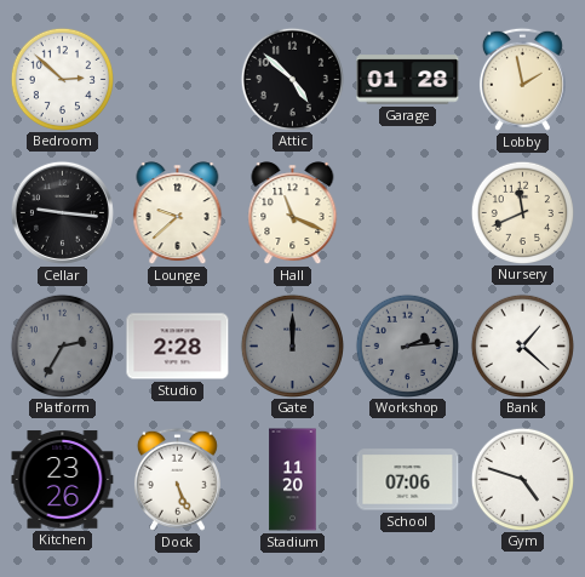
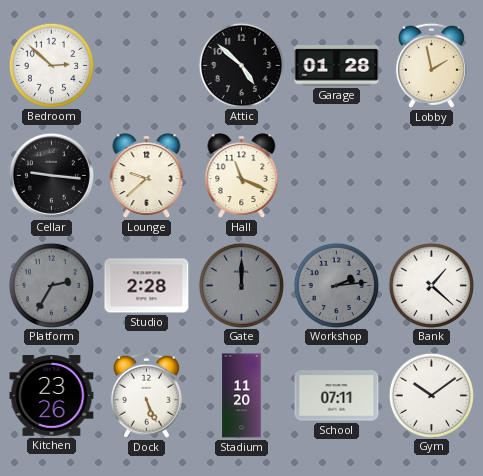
Nursery: 11:41 -> none (522, 212)
School: 07:06 -> 07:11 (337, 396)
Gym: 4:48 -> 10:09 (431, 395)
